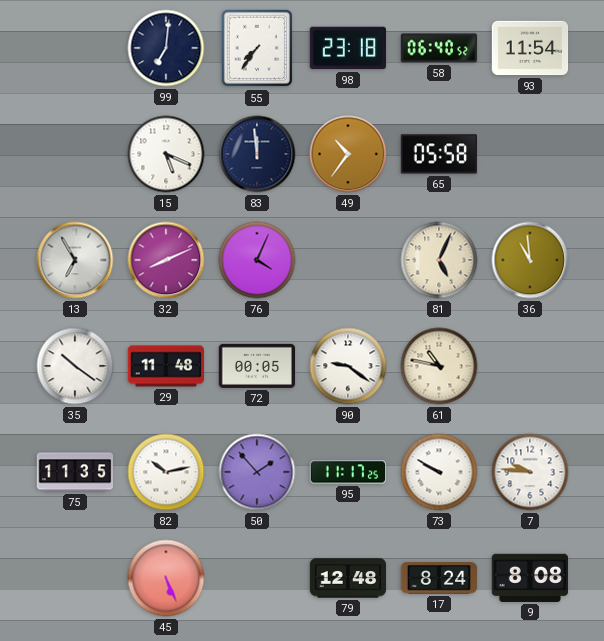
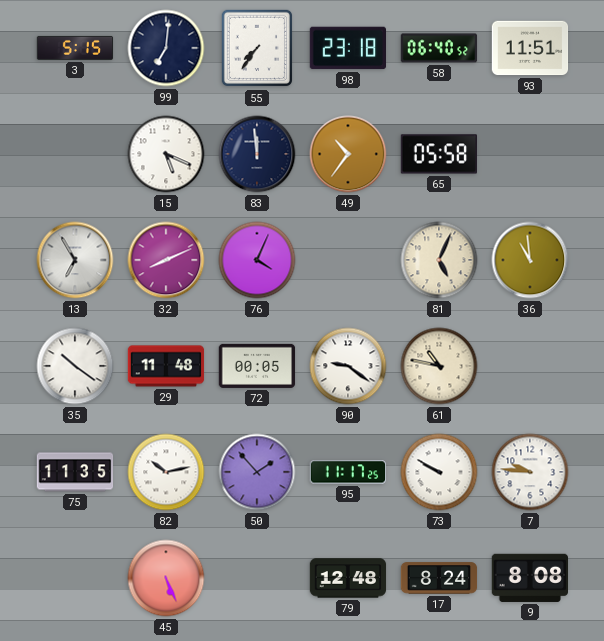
3: none -> 5:15 (75, 48)
93: 11:54 -> 11:51 (530, 48)
